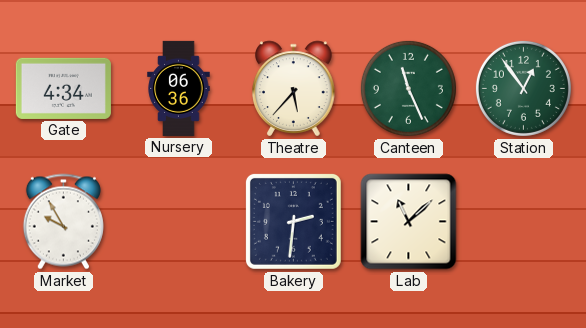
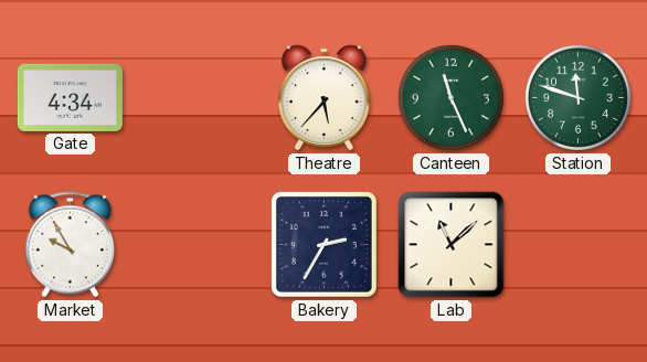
Nursery: 06:36 -> none (179, 88)
Station: 12:54 -> 11:48 (577, 97)
Bakery: 2:31 -> 2:35 (324, 244)
